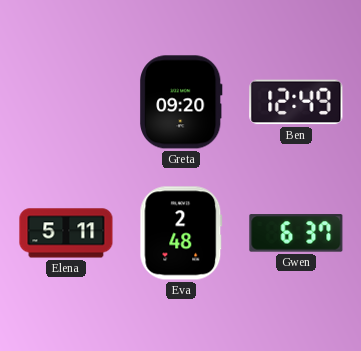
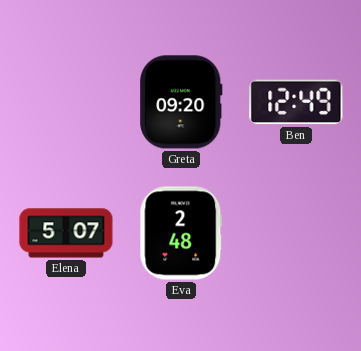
Elena: 5:11 -> 5:07 (66, 233)
Gwen: 6:37 -> none (296, 233)
